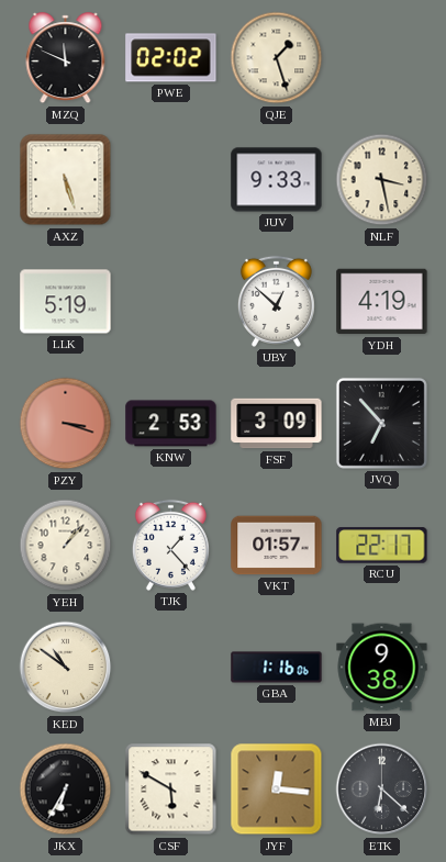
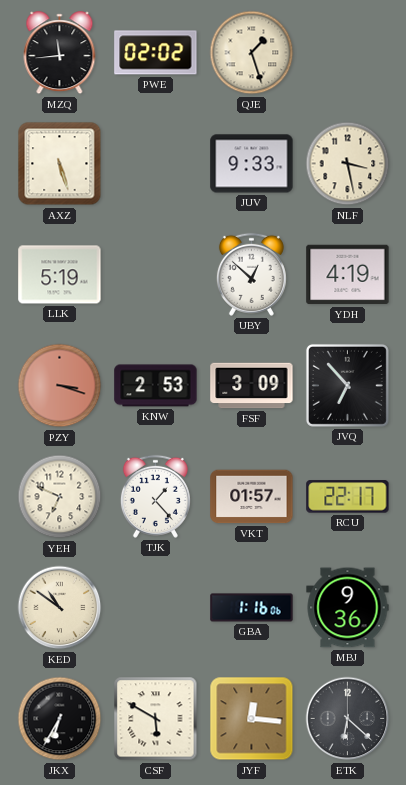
MZQ: 11:49 -> 11:44 (60, 53)
YEH: 1:07 -> 6:49 (60, 497)
MBJ: 9:38 -> 9:36 (348, 608)
